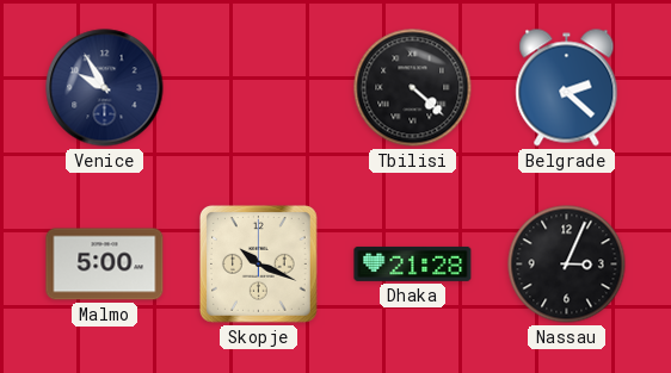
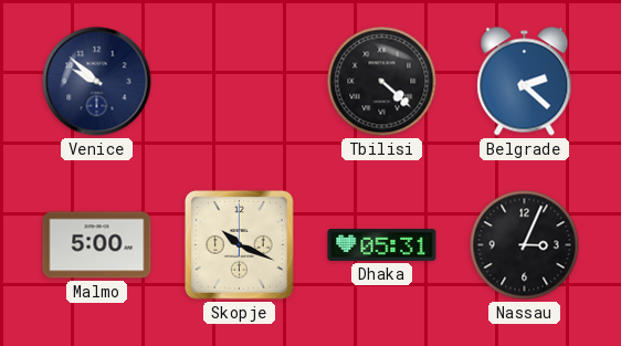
Venice: 9:55 -> 9:52 (97, 82)
Dhaka: 21:28 -> 05:31 (382, 244)
